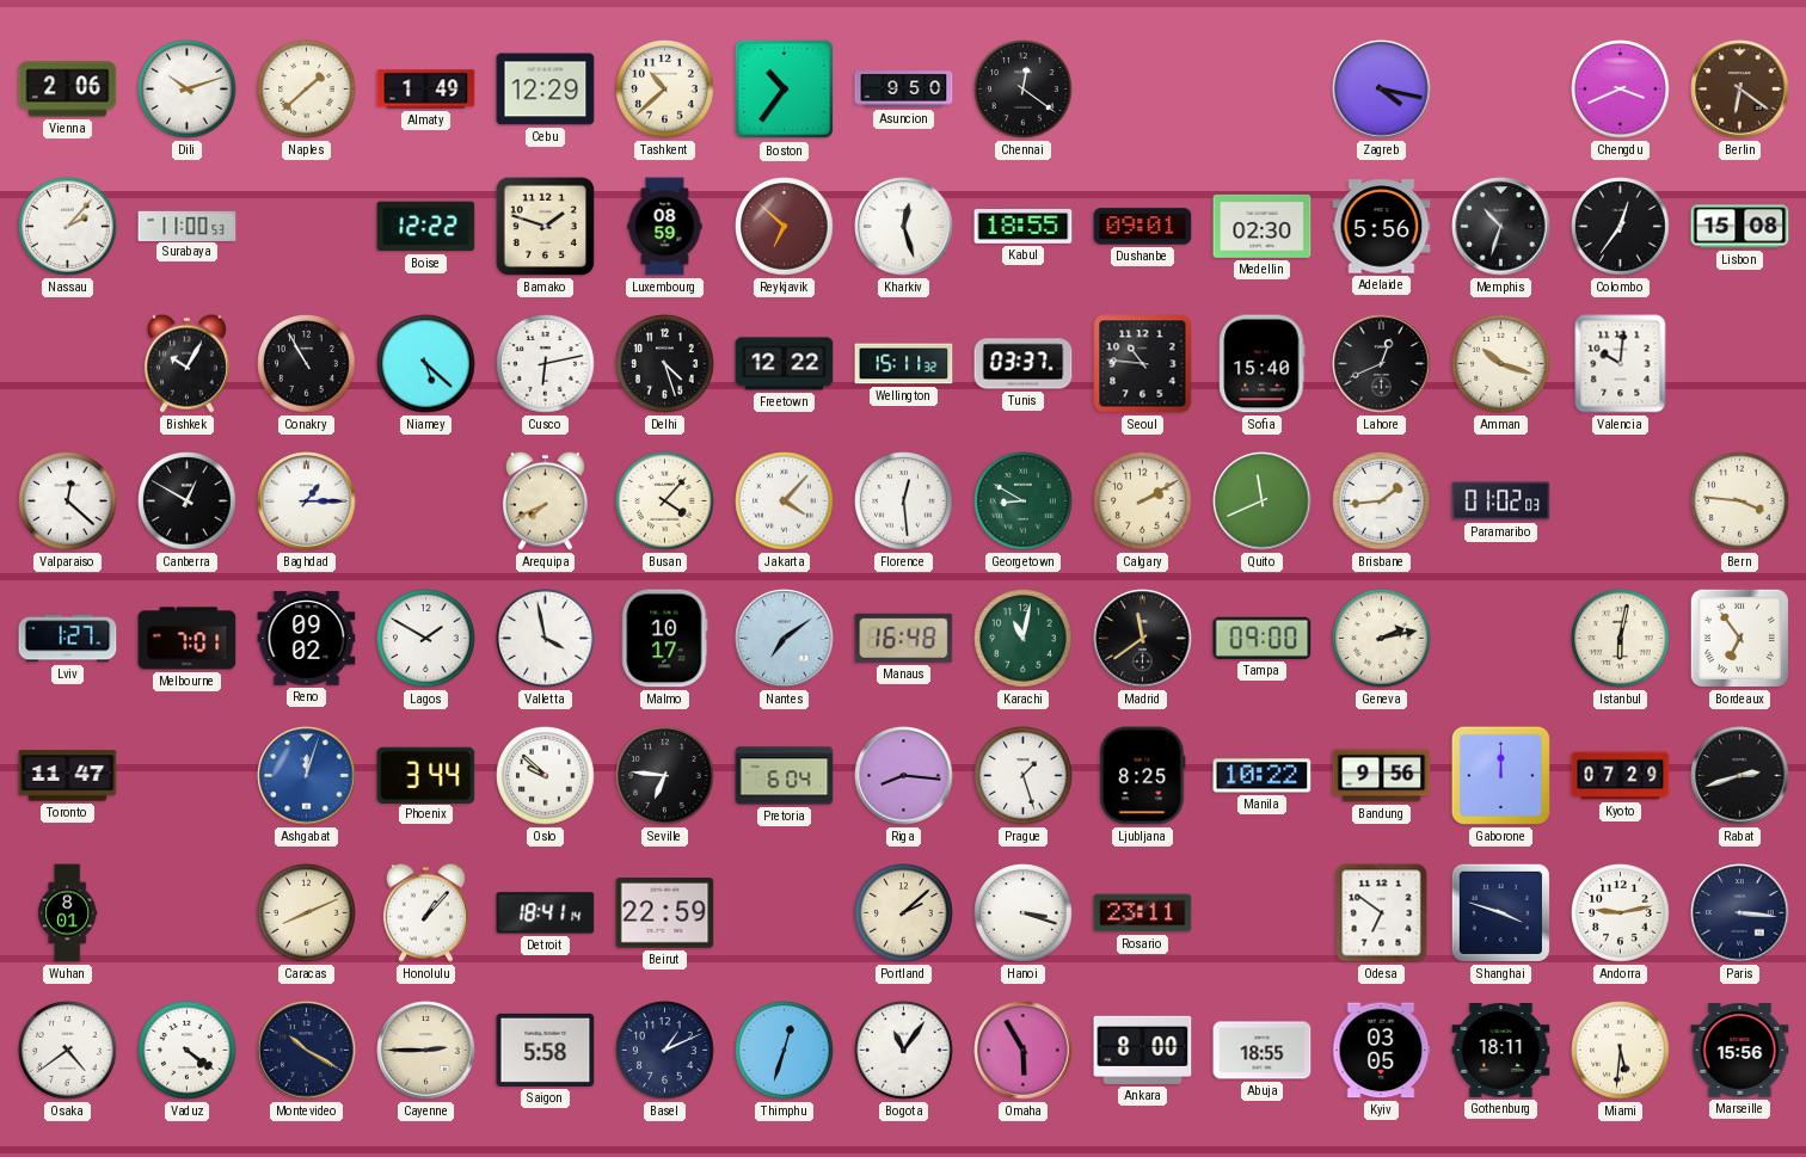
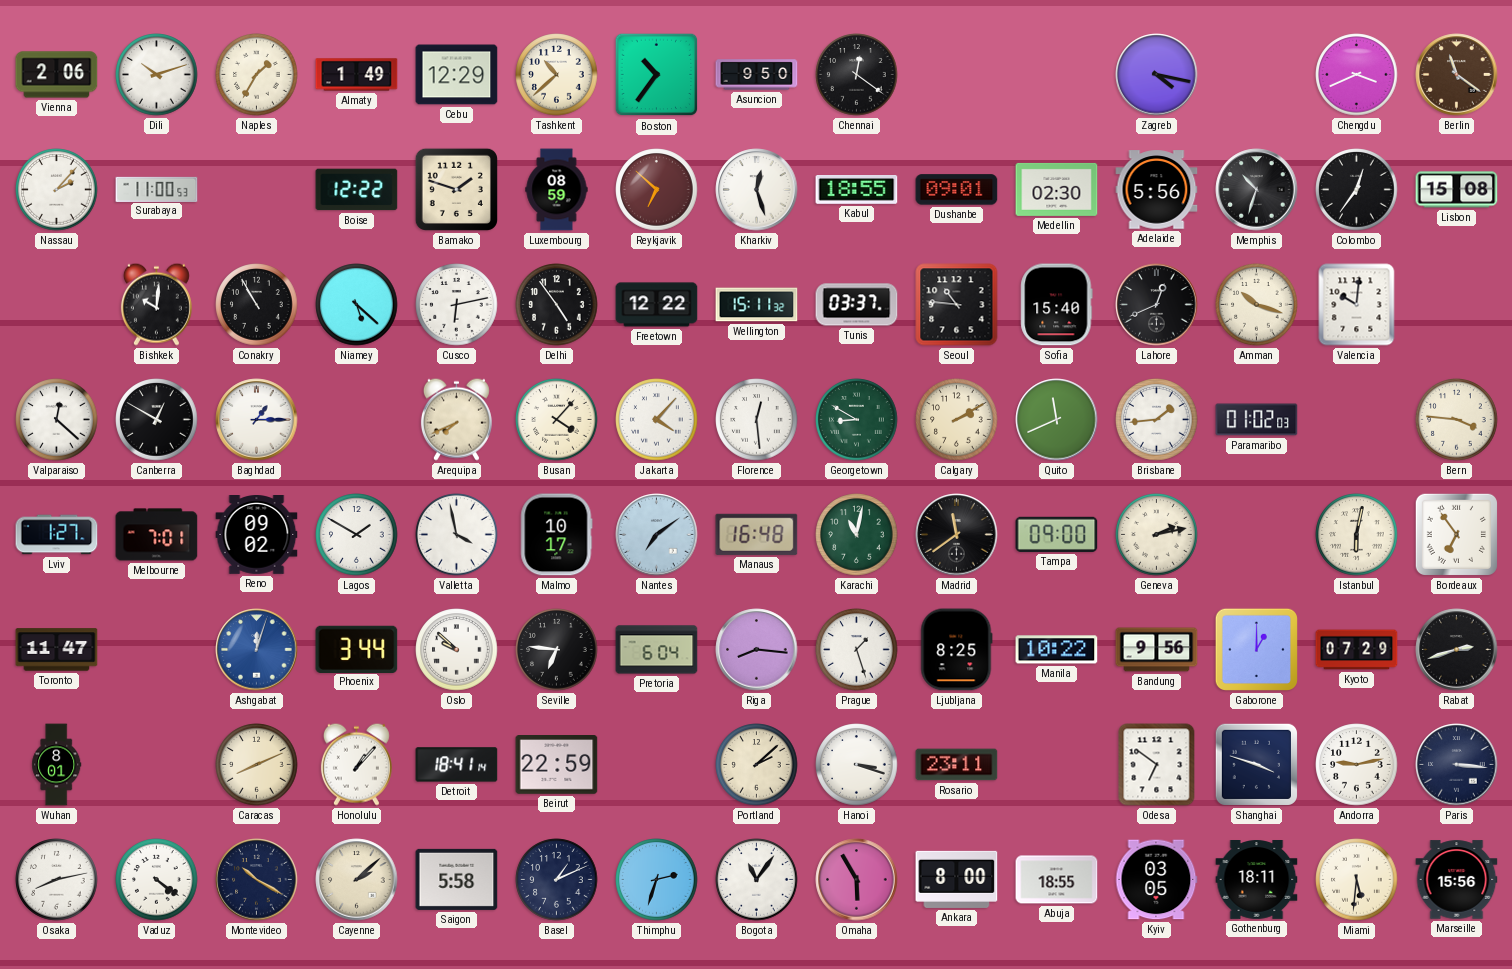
Naples: 1:38 -> 1:35 (257, 75)
Berlin: 6:21 -> 11:21 (1457, 75)
Bishkek: 10:05 -> 10:01 (156, 304)
Delhi: 4:27 -> 4:54 (557, 305)
Gaborone: 12:00 -> 1:00 (1256, 649)
Osaka: 4:39 -> 8:13 (57, 880)
Cayenne: 2:45 -> 2:08 (357, 880)
Thimphu: 12:33 -> 2:33 (657, 880)
